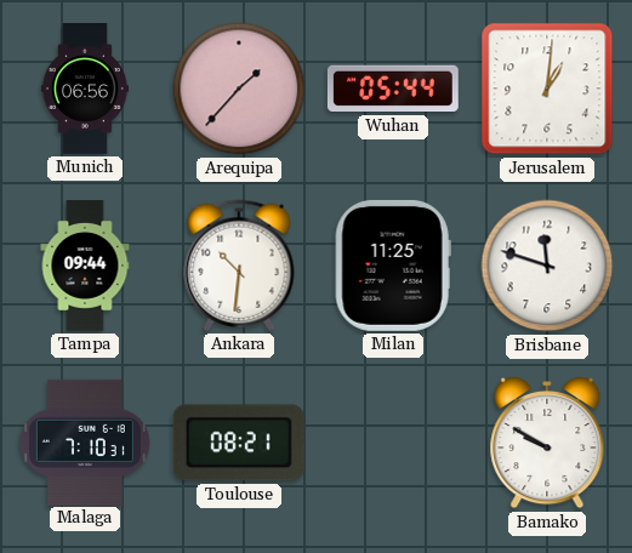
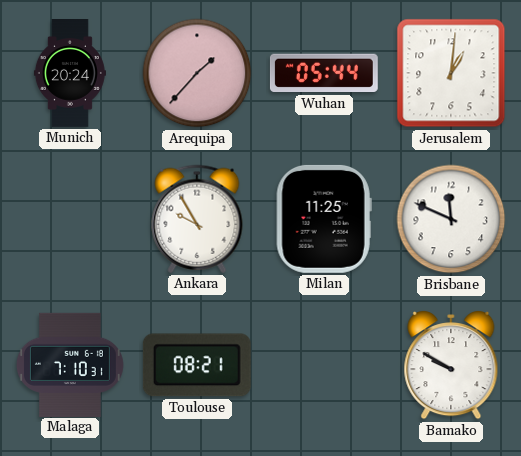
Munich: 06:56 -> 20:24 (70, 74)
Tampa: 09:44 -> none (85, 267)
Ankara: 10:31 -> 9:55 (197, 219)
Brisbane: 11:48 -> 11:49 (451, 219)
